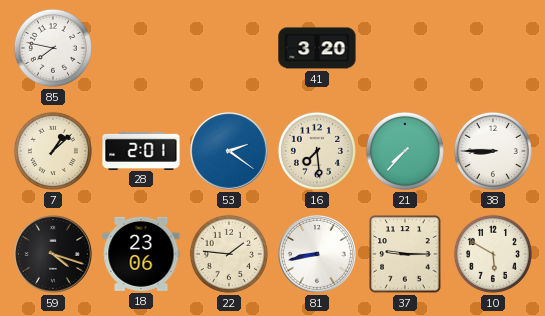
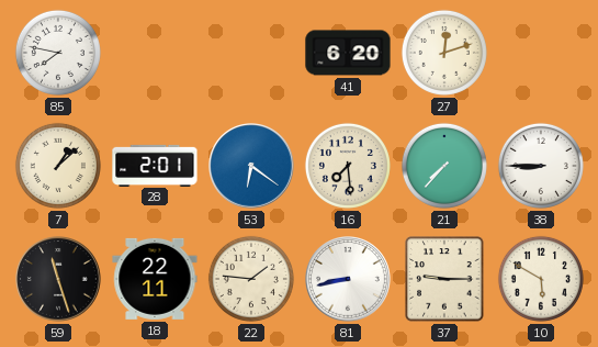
41: 3:20 -> 6:20 (348, 53)
27: none -> 12:12 (444, 53)
53: 2:21 -> 6:21 (252, 167)
59: 4:18 -> 11:27 (59, 280)
18: 23:06 -> 22:11 (155, 279)
